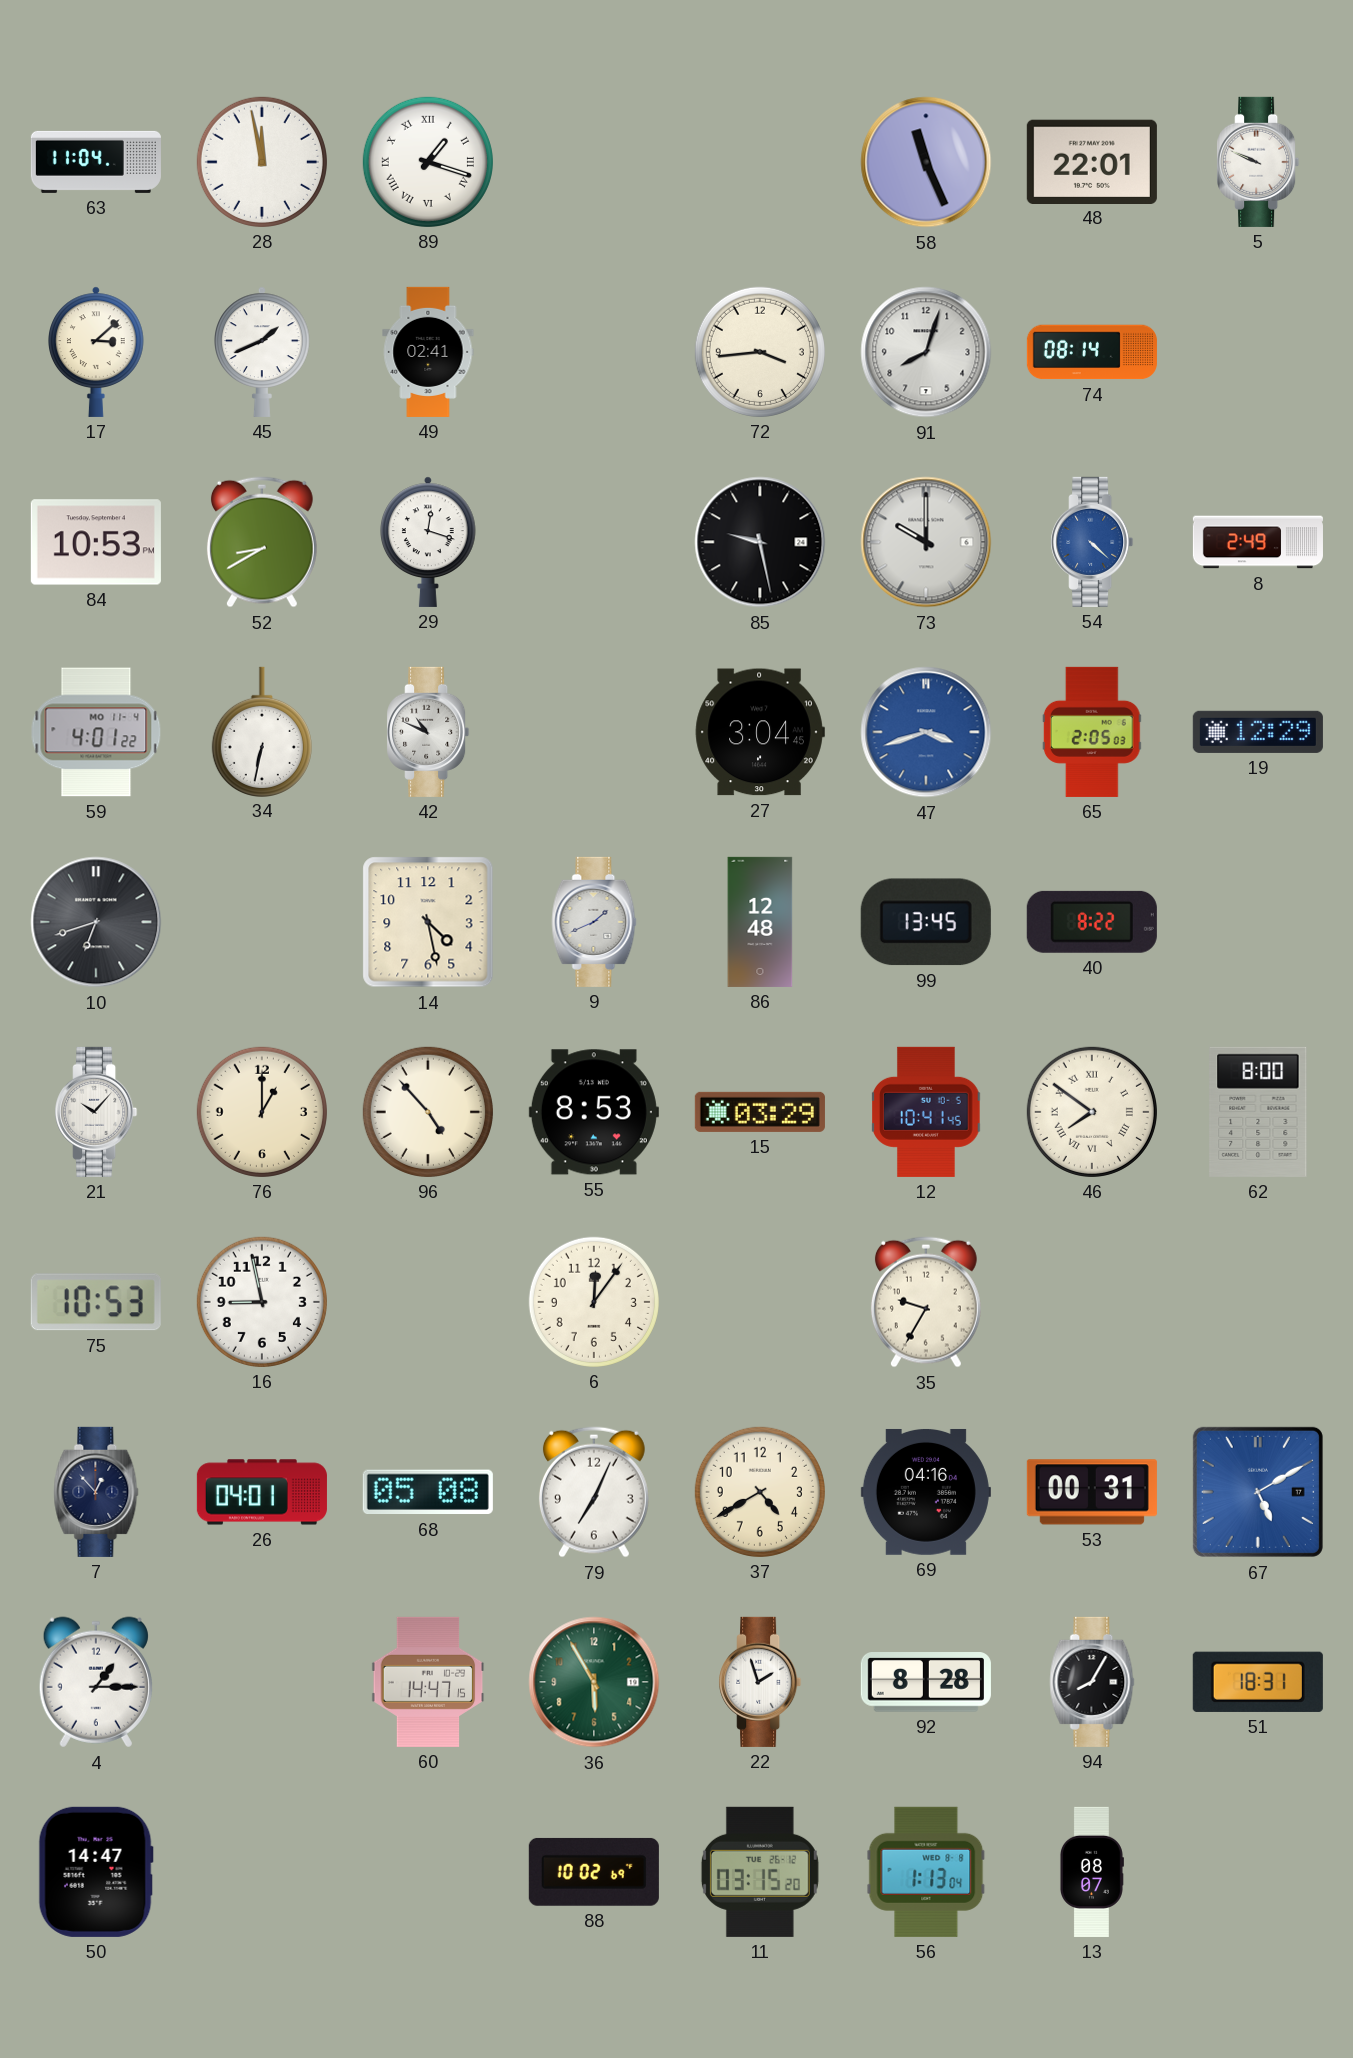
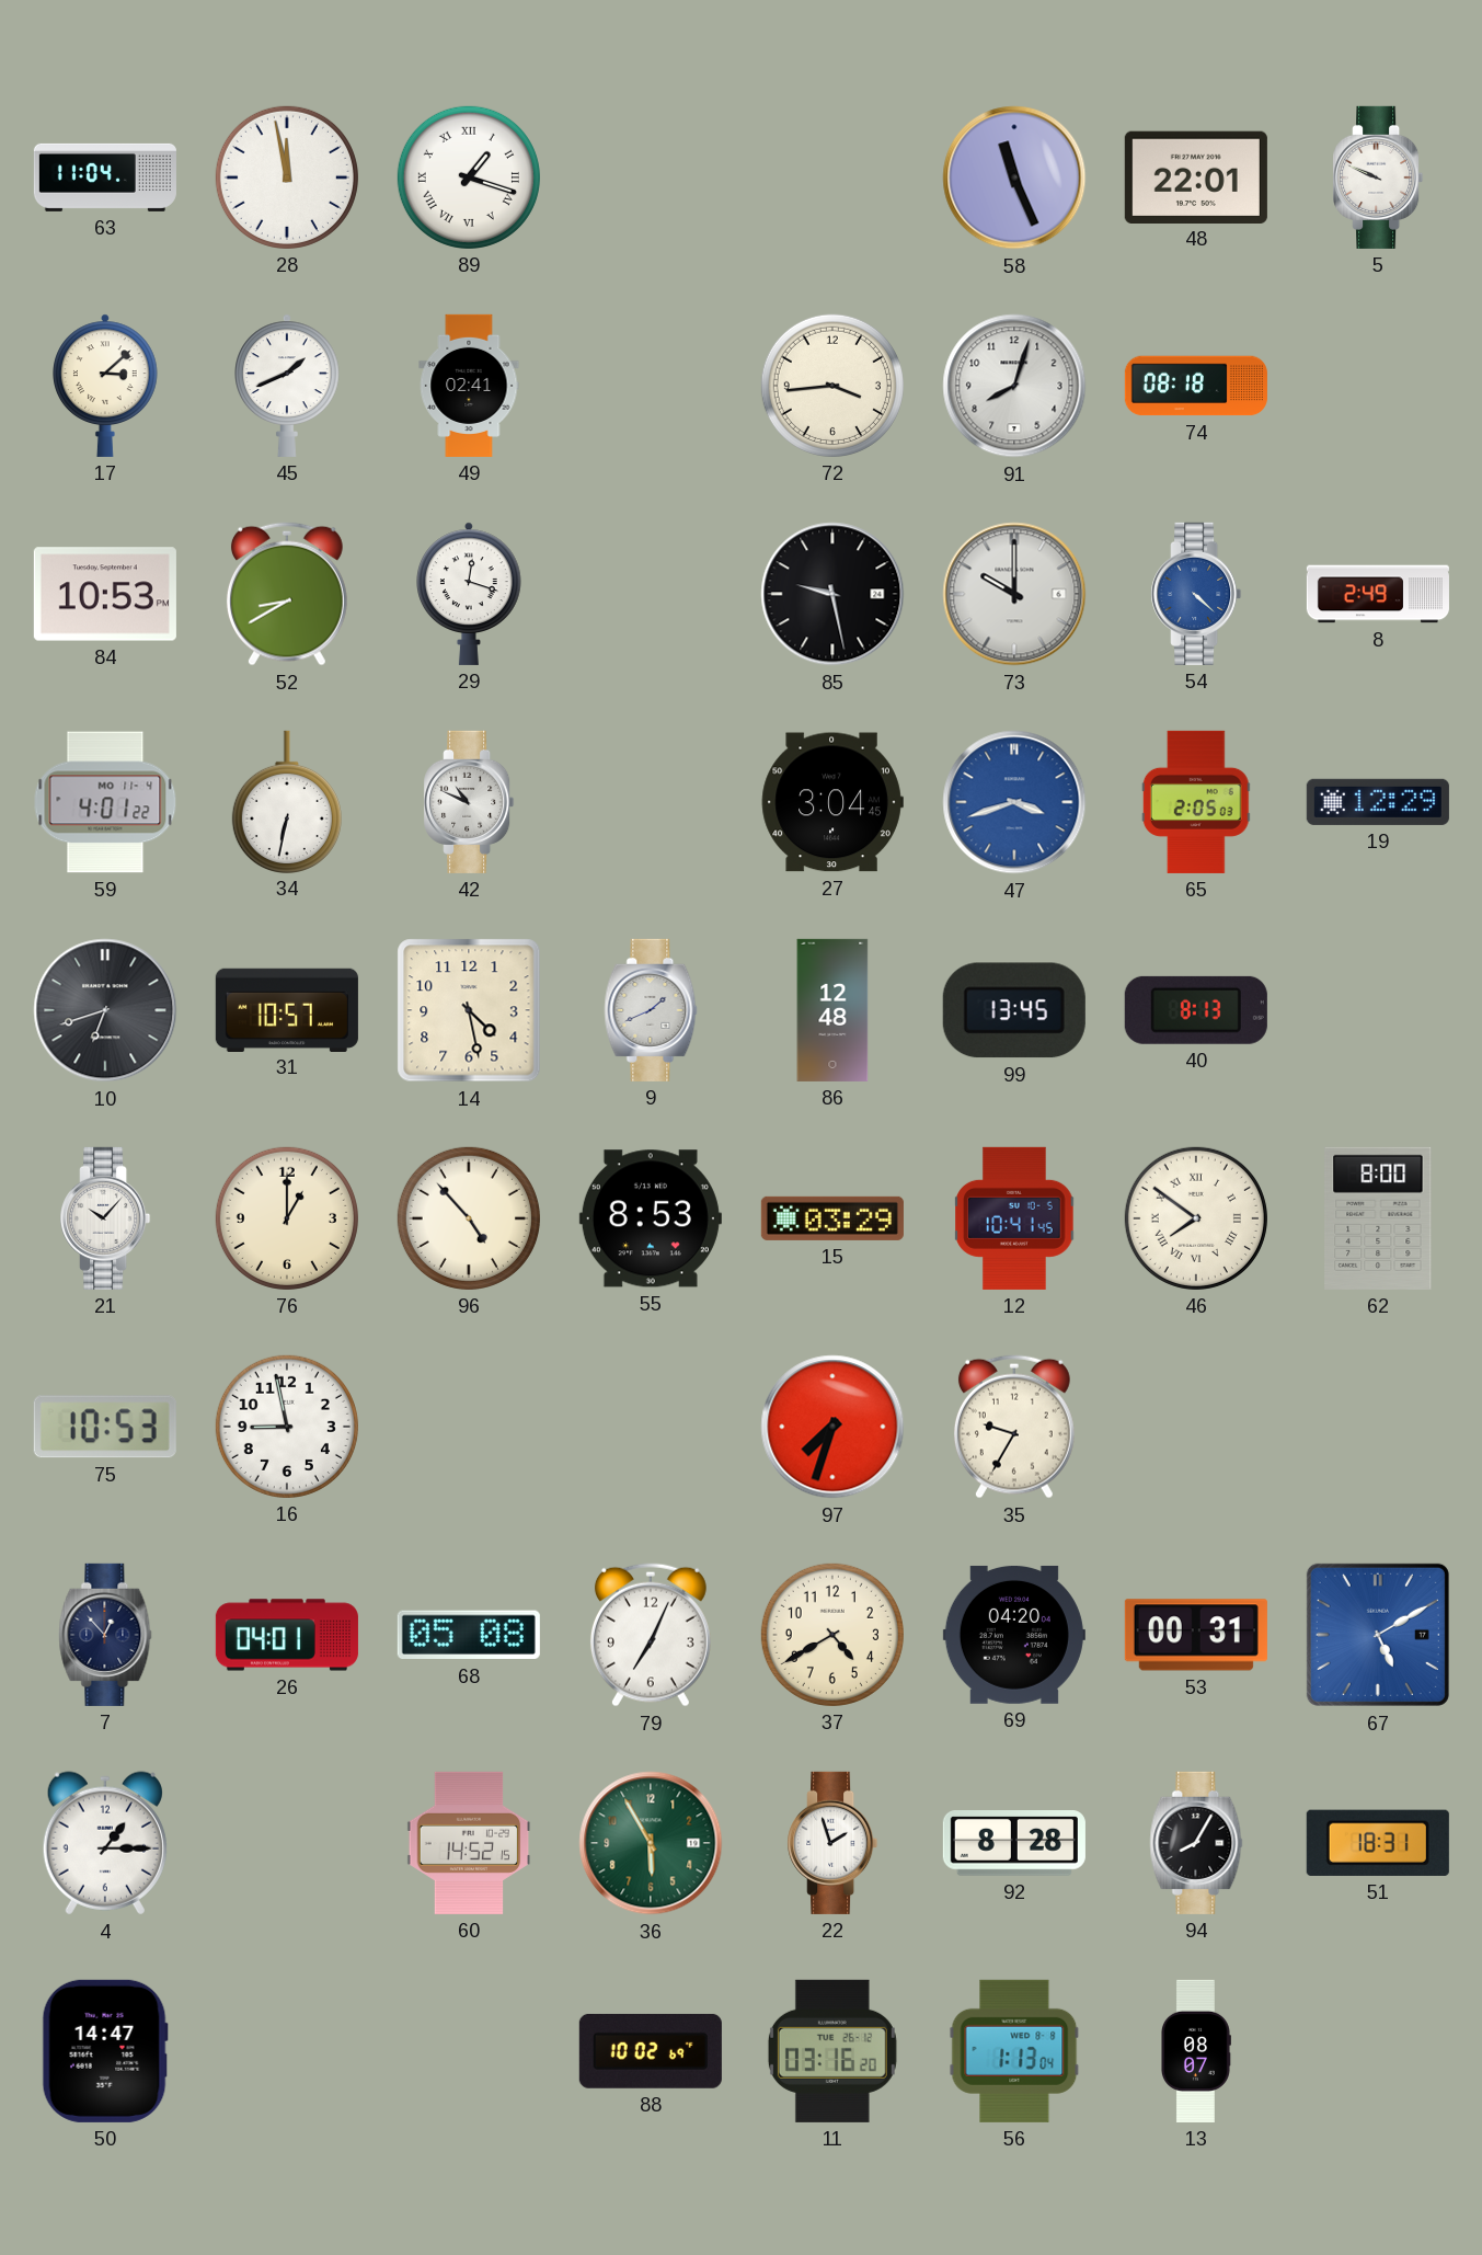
74: 08:14 -> 08:18 (1196, 386)
31: none -> 10:57 (287, 1009)
40: 8:22 -> 8:13 (1196, 1010)
6: 12:06 -> none (594, 1302)
97: none -> 7:33 (832, 1427)
69: 04:16 -> 04:20 (1014, 1635)
60: 14:47 -> 14:52 (469, 1843)
11: 03:15 -> 03:16 (832, 2051)
